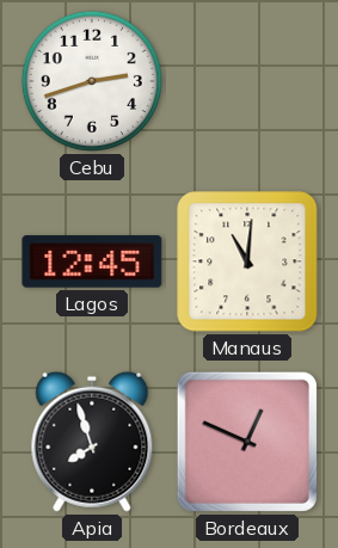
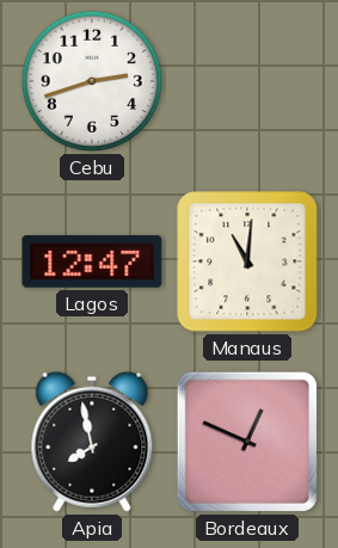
Lagos: 12:45 -> 12:47 (92, 261)
Apia: 7:57 -> 7:58 (92, 442)
